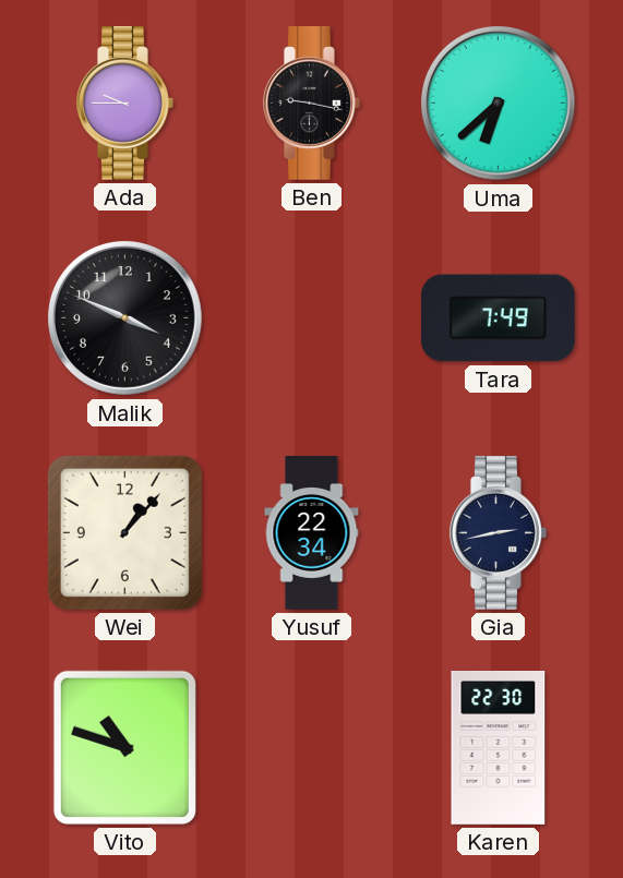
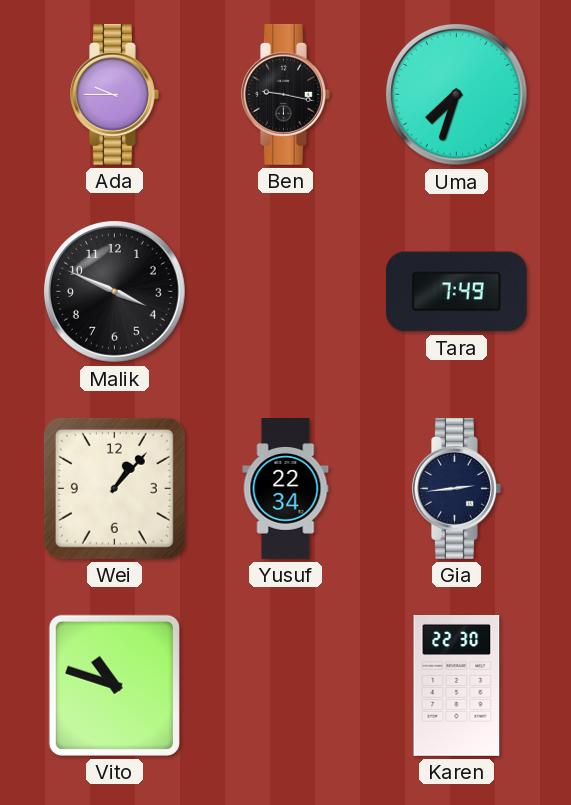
Uma: 6:38 -> 7:33 (457, 95)
Gia: 2:43 -> 2:44 (457, 488)
